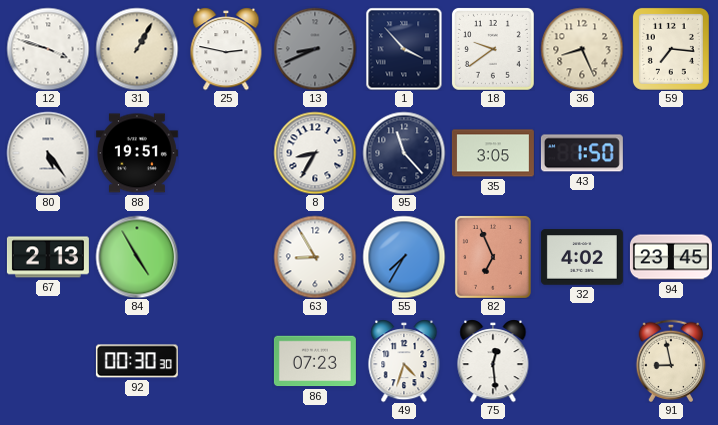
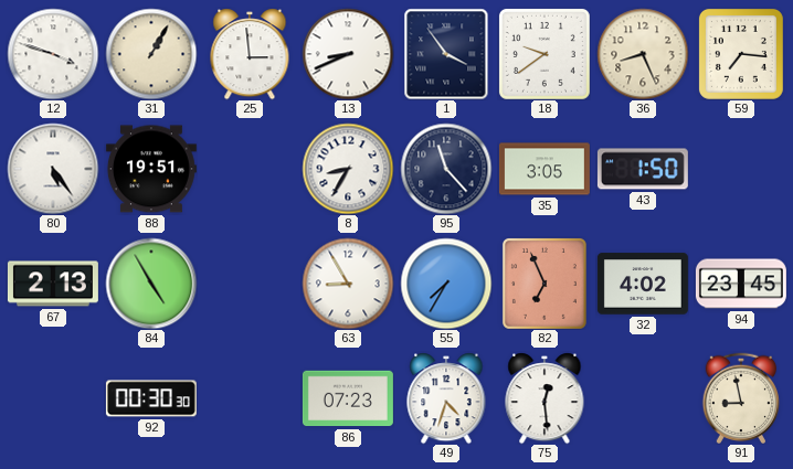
25: 2:47 -> 2:59 (250, 54)
13 dial: grey -> white (348, 54)
1: 3:53 -> 3:54 (446, 54)
